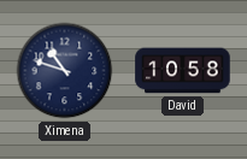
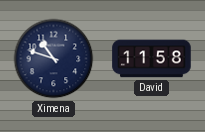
David: 10:58 -> 11:58 (152, 59)
